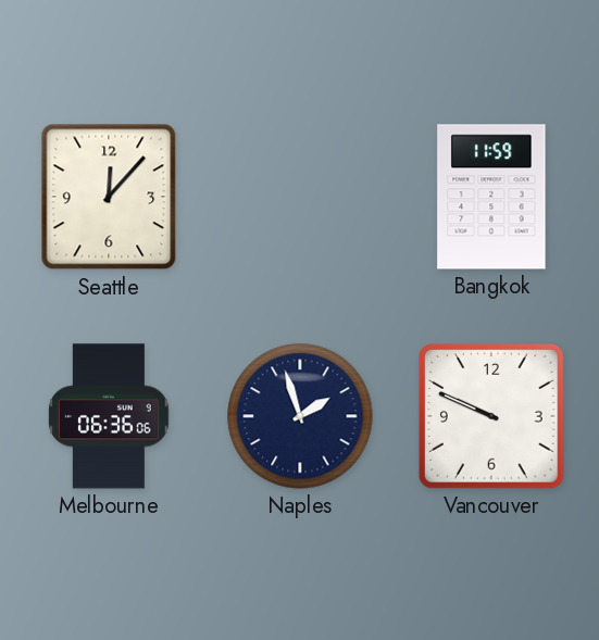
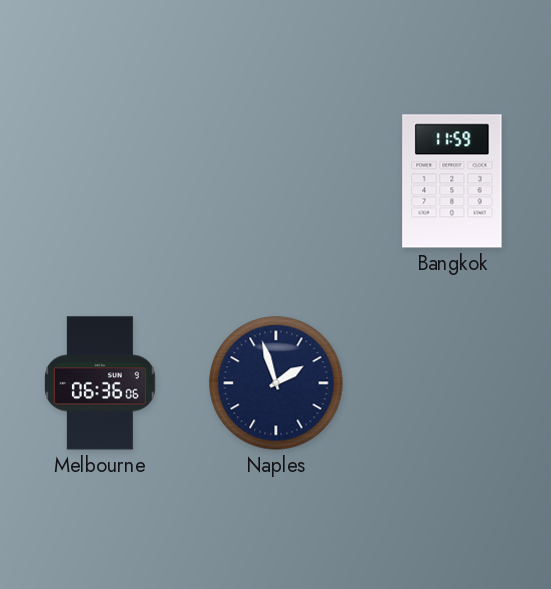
Seattle: 12:07 -> none (109, 197)
Vancouver: 9:49 -> none (492, 417)
